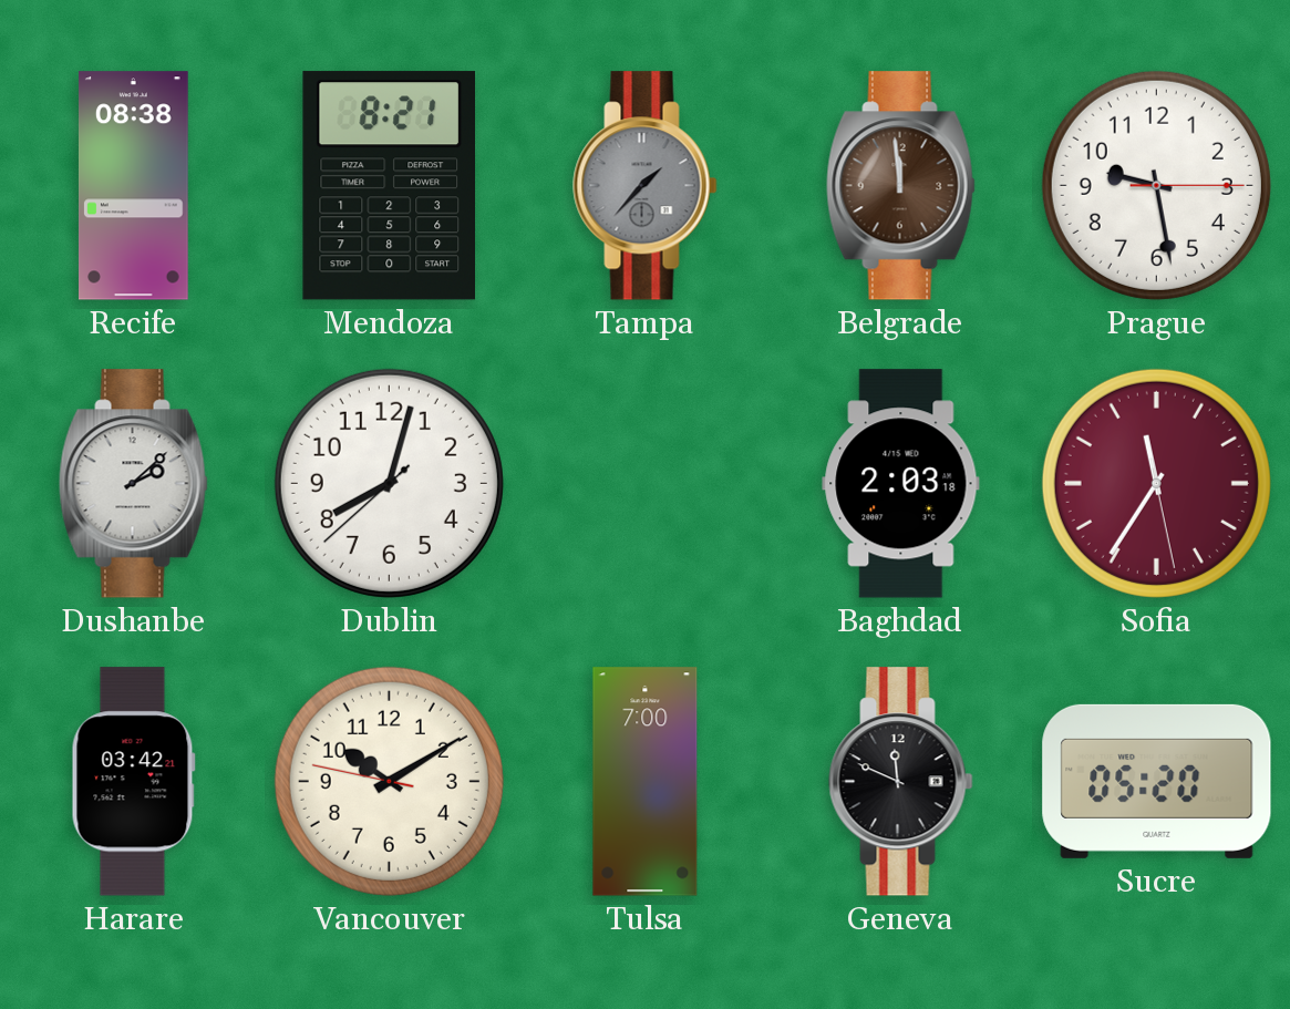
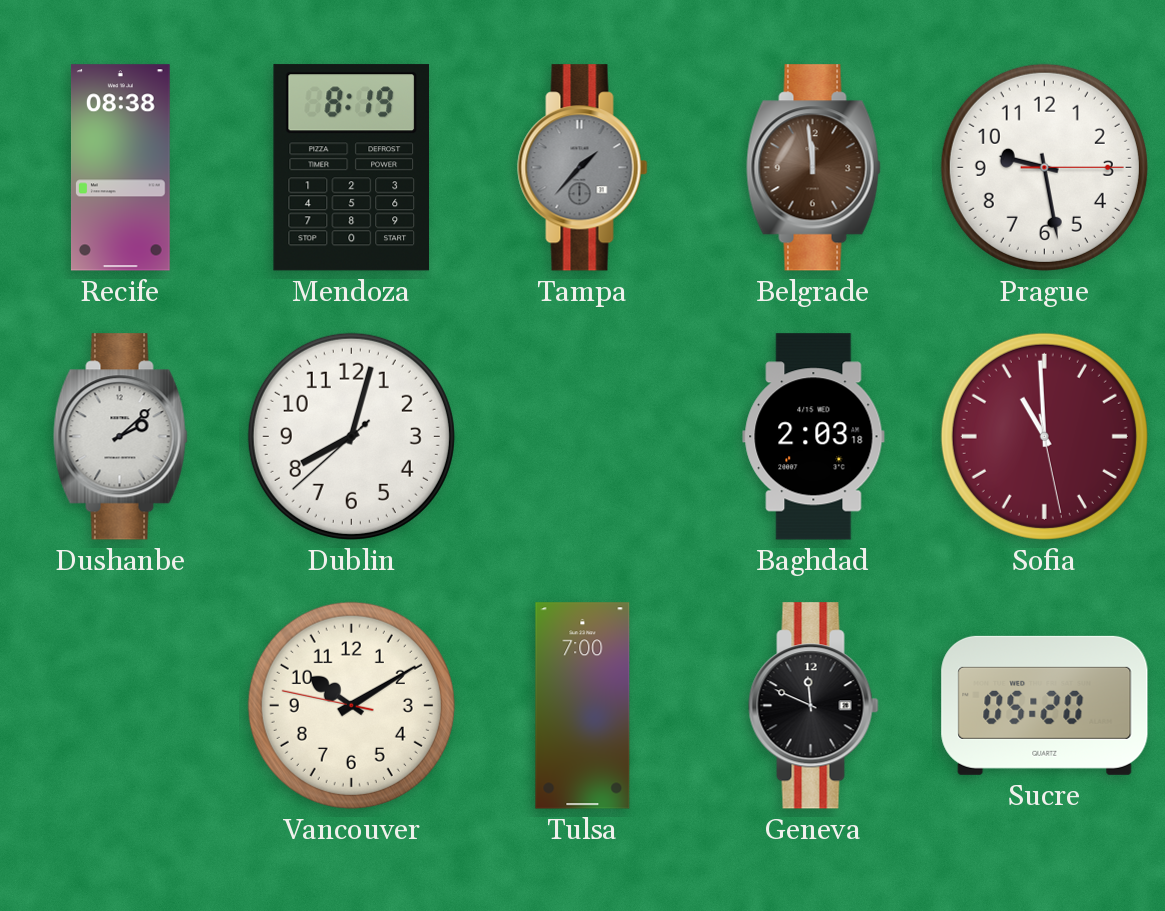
Mendoza: 8:21 -> 8:19 (351, 168)
Sofia: 11:35 -> 10:59 (1044, 436)
Harare: 03:42 -> none (133, 782)
